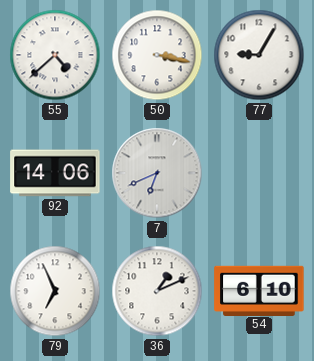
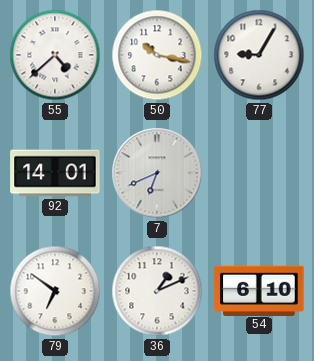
50: 3:17 -> 10:17 (157, 55)
92: 14:06 -> 14:01 (55, 173)
79: 6:56 -> 6:51 (55, 291)
